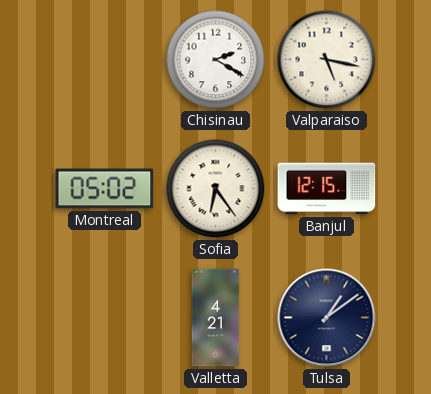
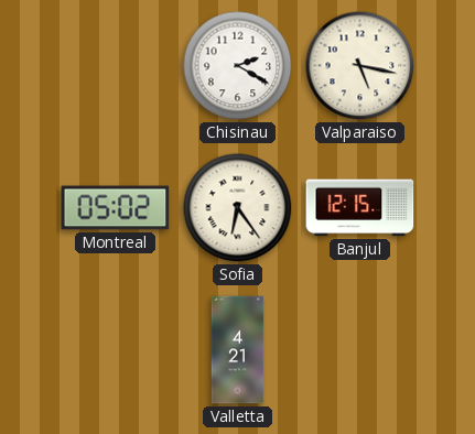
Tulsa: 1:09 -> none (327, 318)
